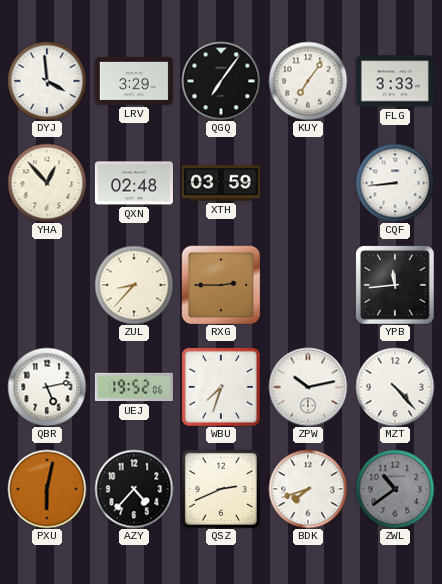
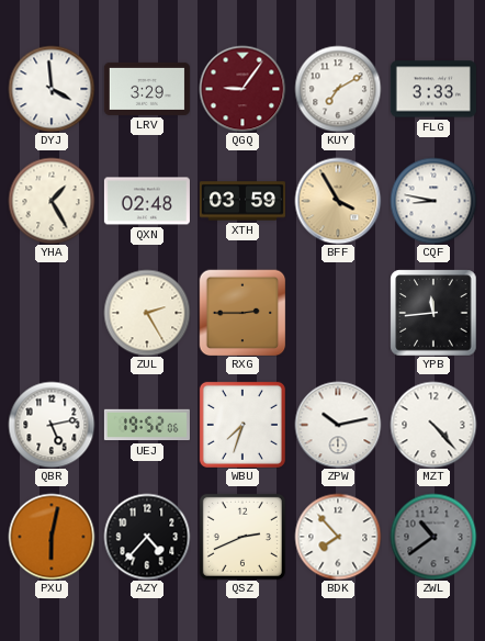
QGQ: 7:06 -> 9:06 (243, 89)
QGQ dial: black -> burgundy (243, 89)
KUY: 7:06 -> 7:10 (338, 89)
YHA: 12:53 -> 1:25 (52, 201)
BFF: none -> 3:55 (338, 201)
CQF: 8:44 -> 8:47 (433, 201)
ZUL: 8:37 -> 2:25 (147, 313)
BDK: 7:42 -> 7:53 (338, 537)
